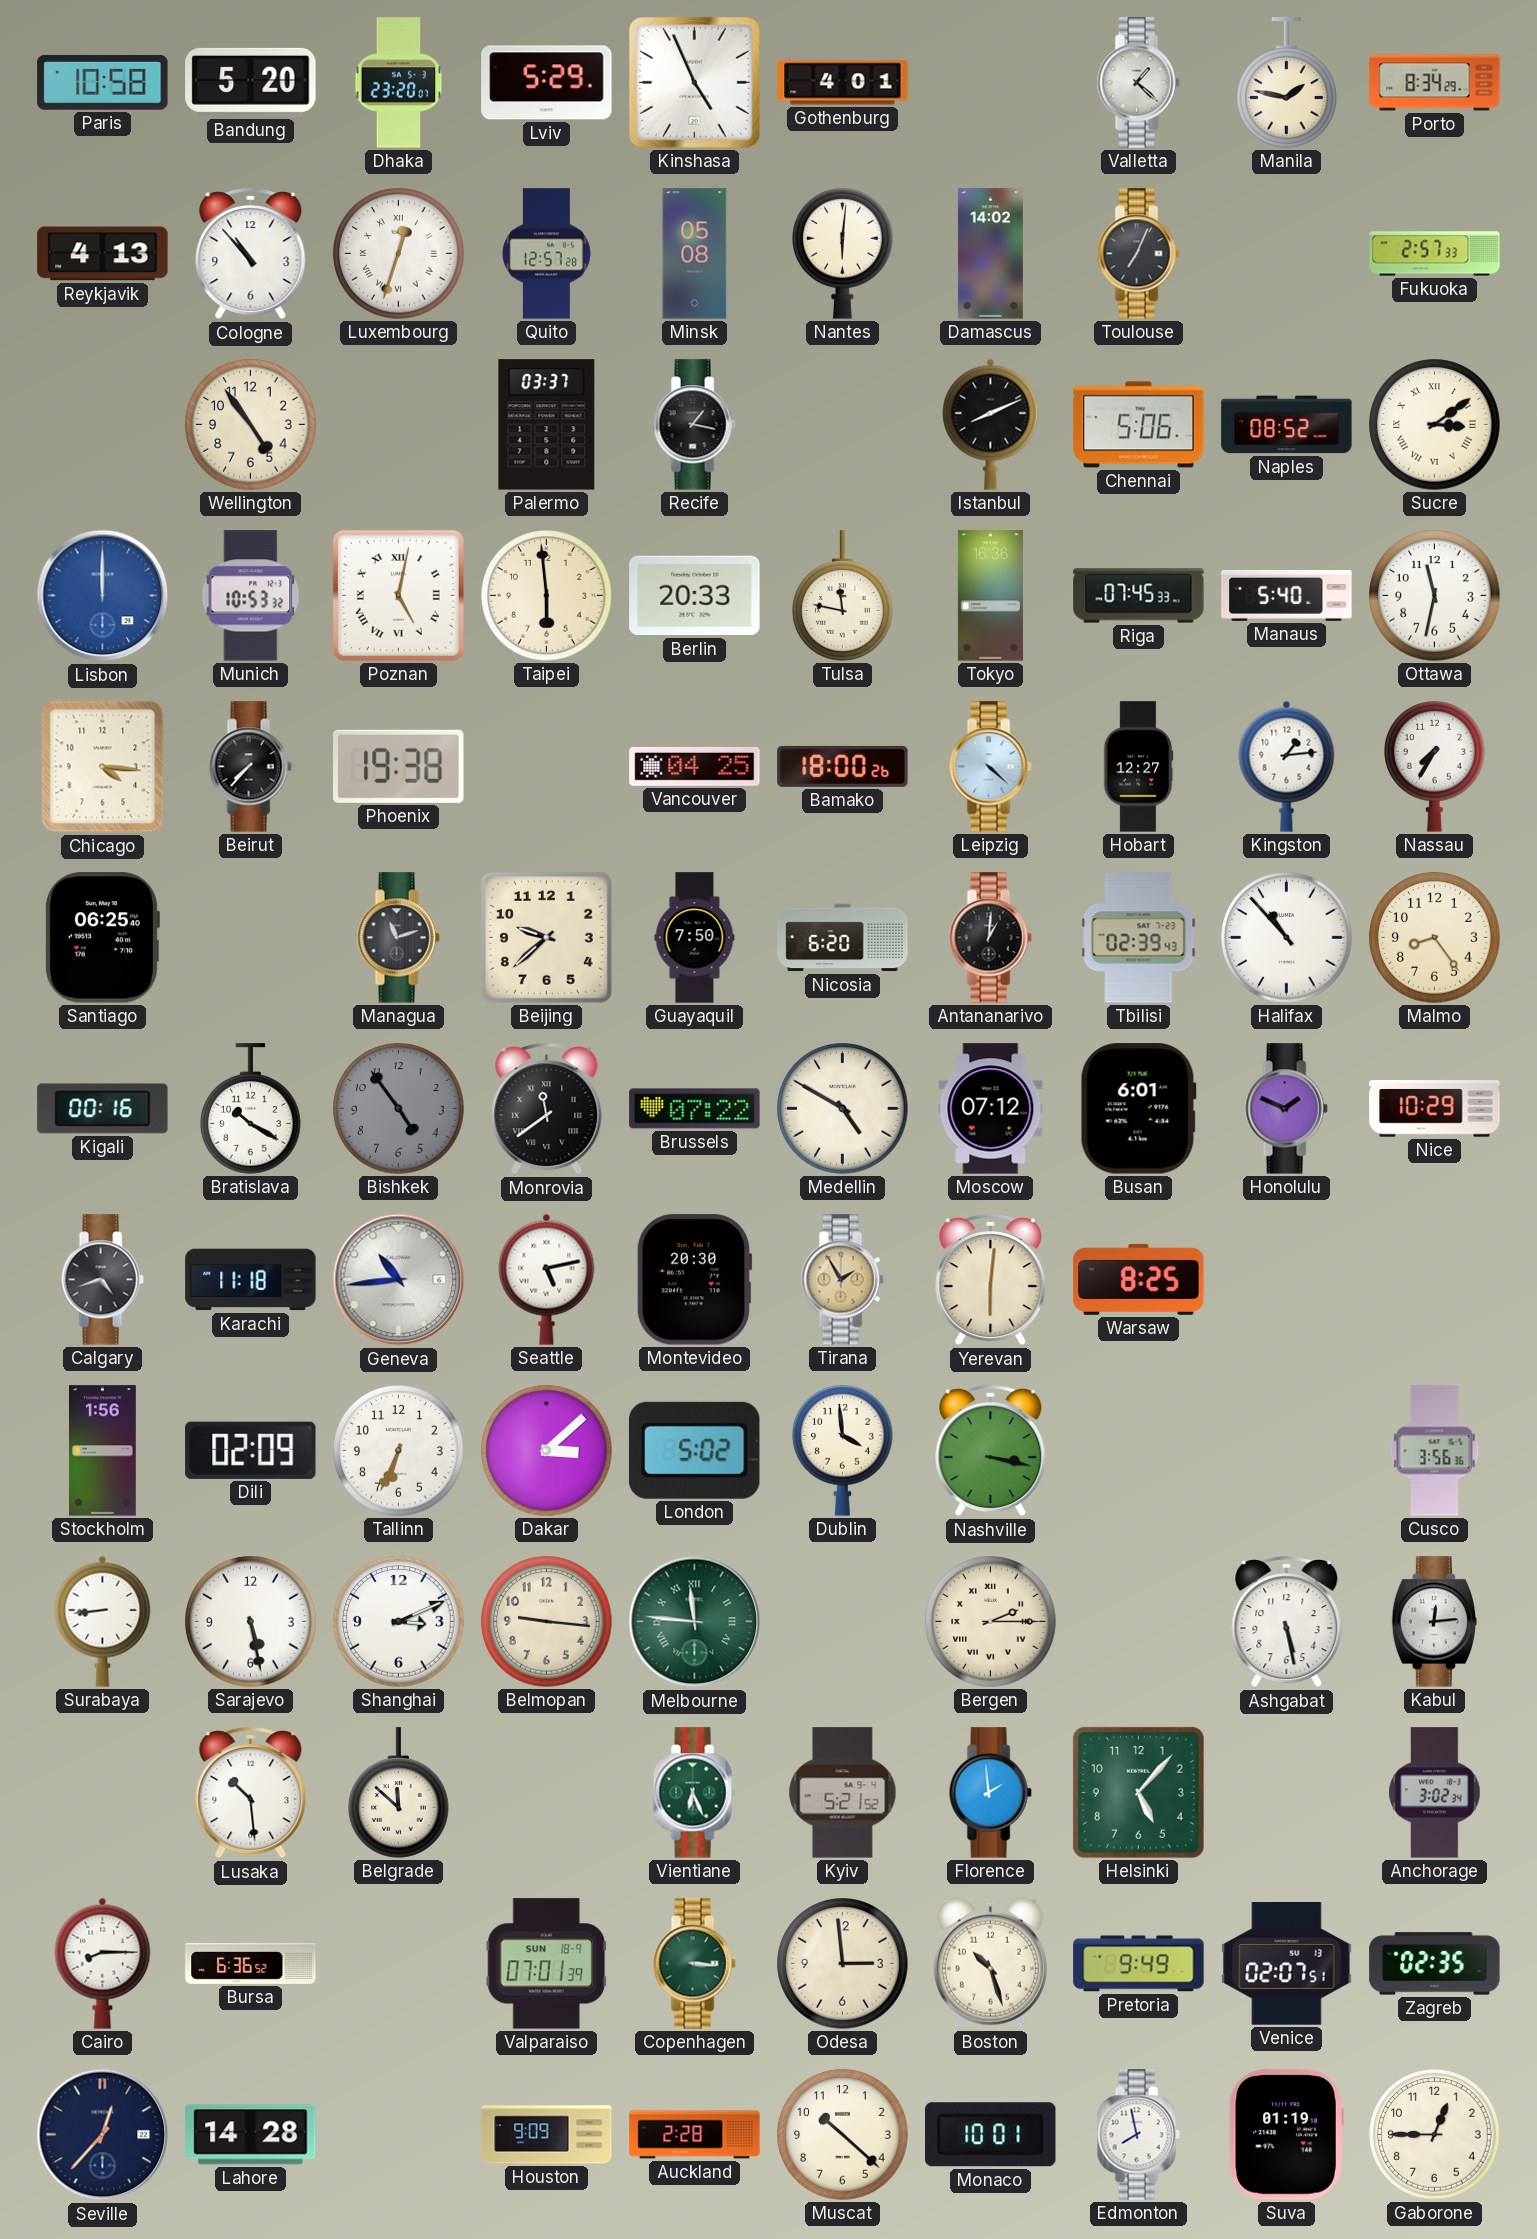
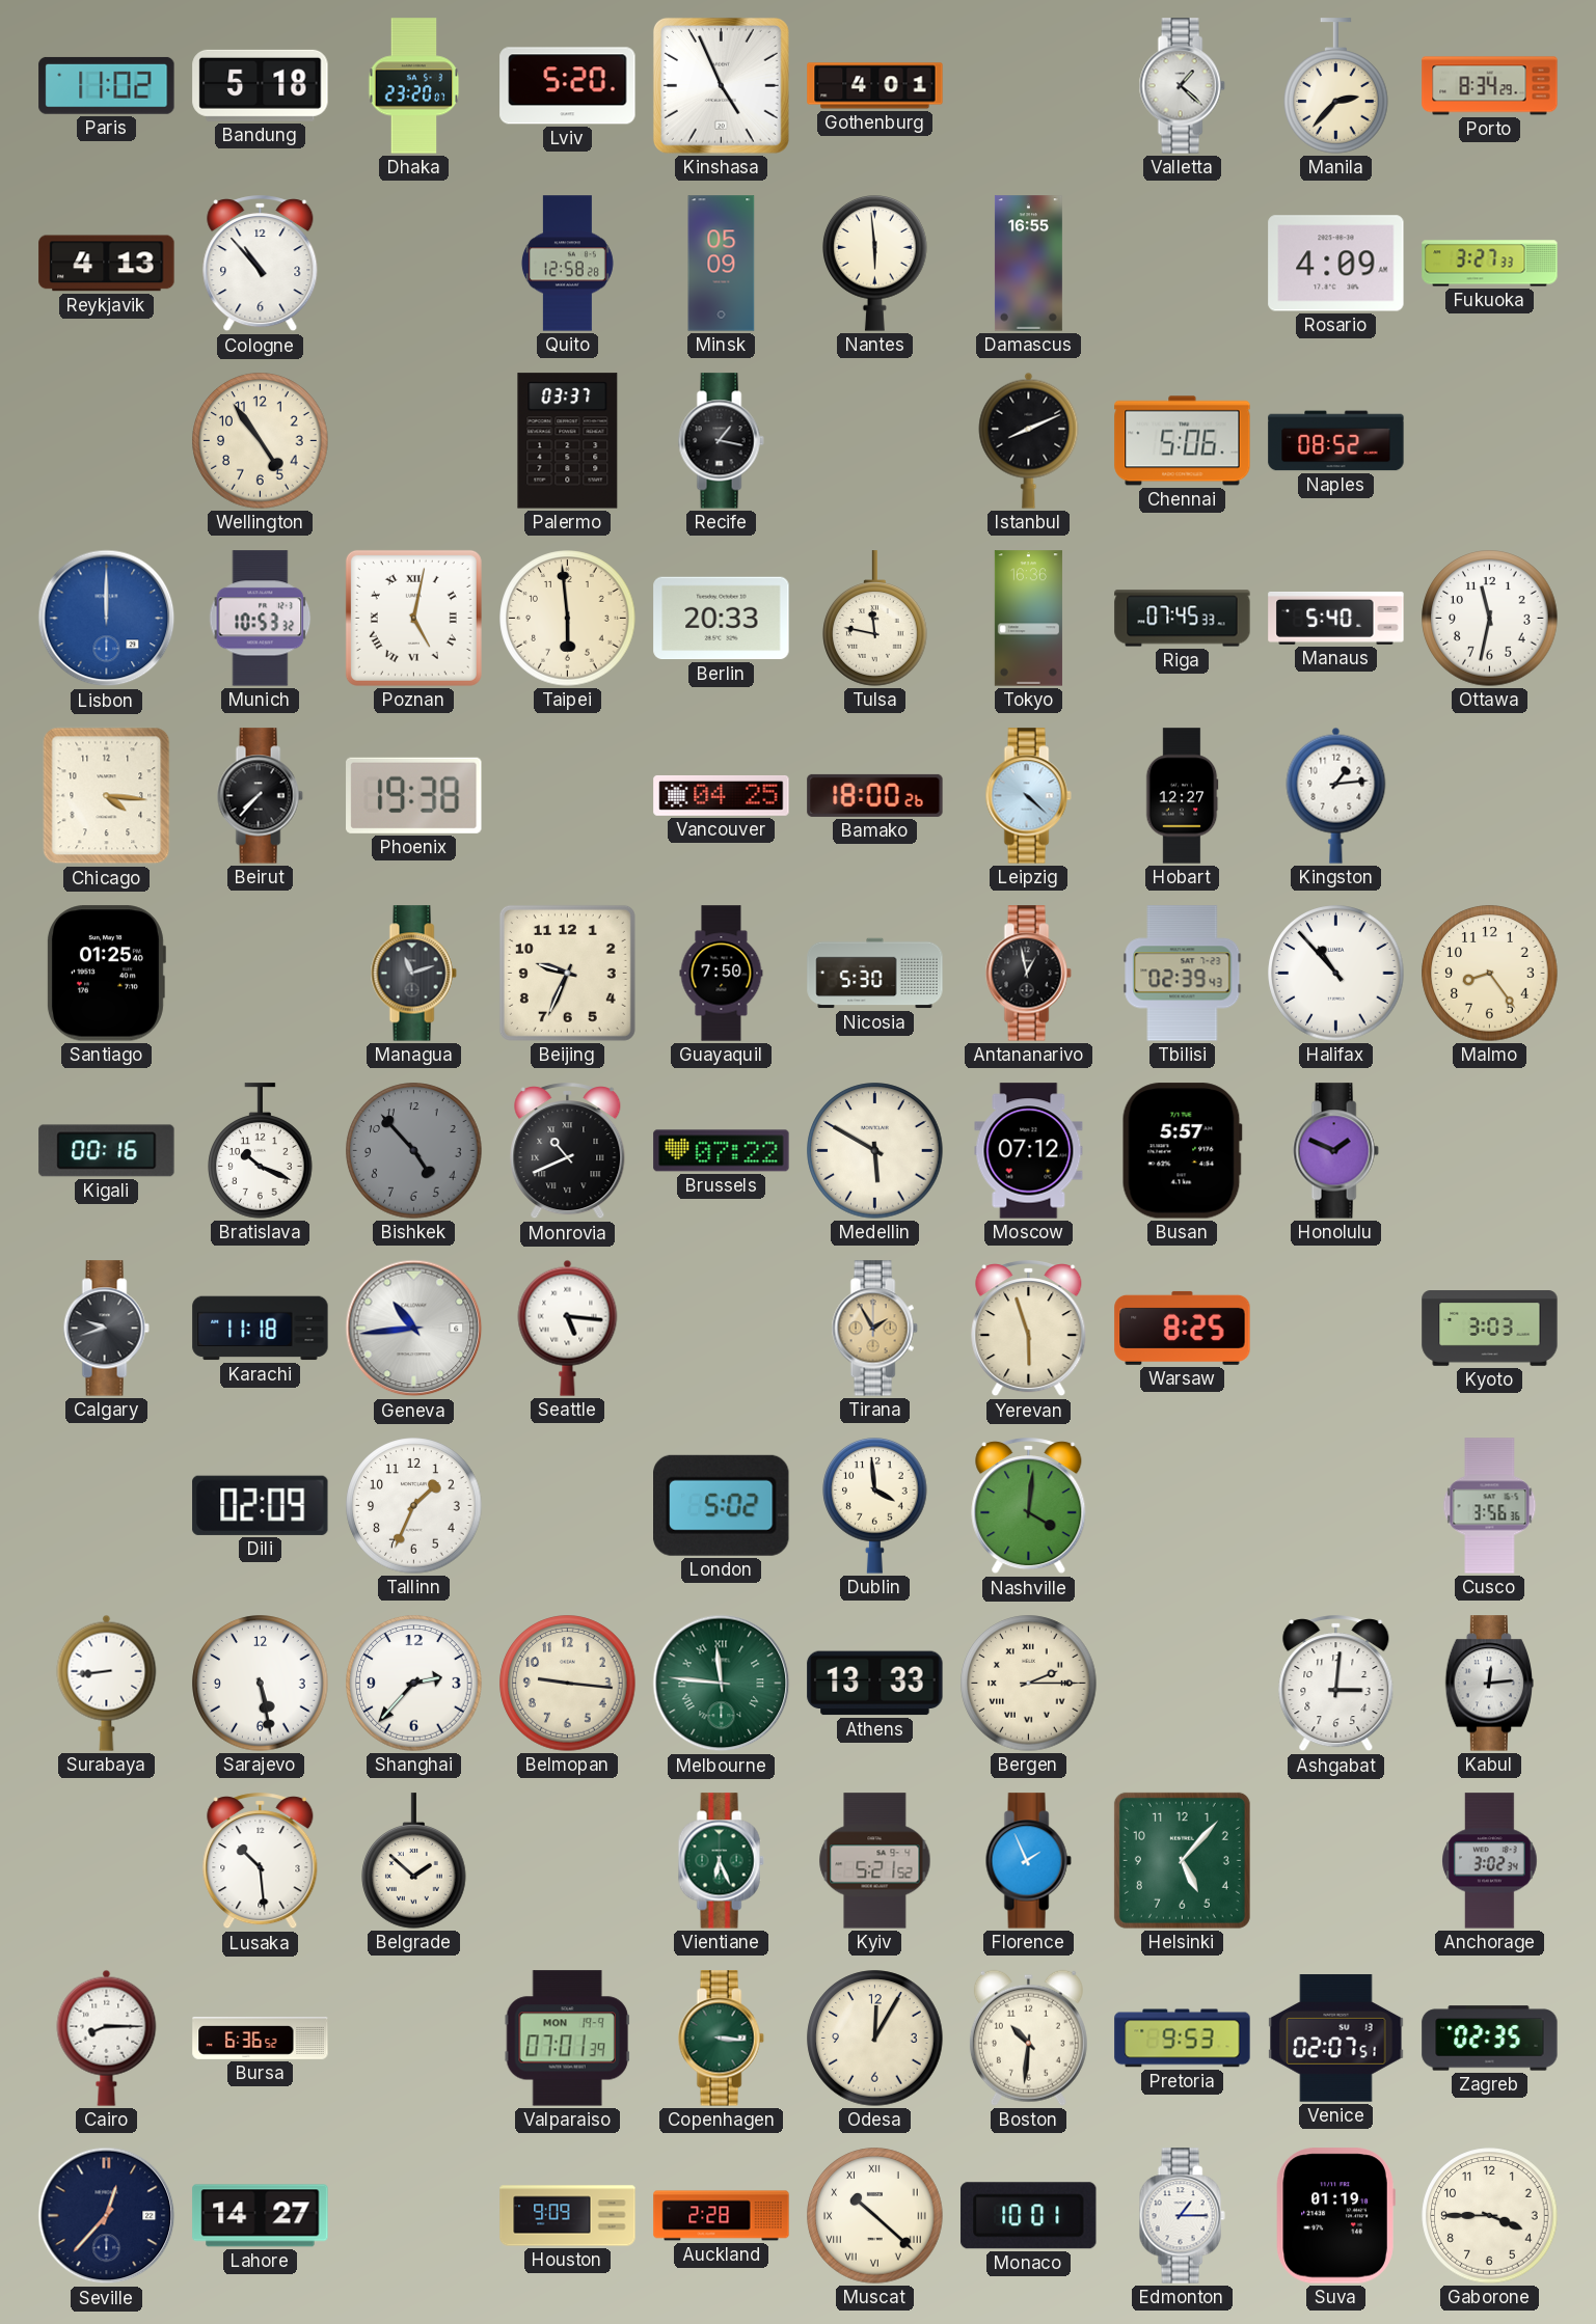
Paris: 10:58 -> 11:02 (107, 85)
Bandung: 5:20 -> 5:18 (261, 85)
Lviv: 5:29 -> 5:20 (568, 86)
Manila: 1:47 -> 2:37 (1336, 86)
Luxembourg: 12:33 -> none (399, 254)
Quito: 12:57 -> 12:58 (567, 264)
Minsk: 05:08 -> 05:09 (722, 264)
Nantes: 6:01 -> 5:59 (875, 264)
Damascus: 14:02 -> 16:55 (1028, 264)
Toulouse: 7:04 -> none (1138, 254)
Rosario: none -> 4:09 (1336, 264)
Fukuoka: 2:57 -> 3:27 (1490, 264)
Sucre: 3:09 -> none (1435, 425)
Nassau: 7:35 -> none (1435, 767)
Santiago: 06:25 -> 01:25 (106, 974)
Beijing: 9:38 -> 9:34 (567, 973)
Nicosia: 6:20 -> 5:30 (875, 974)
Antananarivo: 1:01 -> 12:58 (1028, 974)
Bratislava: 10:20 -> 10:19 (261, 1151)
Bishkek: 4:54 -> 4:53 (414, 1151)
Monrovia: 11:39 -> 10:41 (568, 1151)
Medellin: 4:50 -> 5:50 (875, 1151)
Busan: 6:01 -> 5:57 (1182, 1151)
Nice: 10:29 -> none (1435, 1109)
Calgary: 4:42 -> 9:42 (106, 1329)
Seattle: 5:13 -> 5:16 (568, 1328)
Montevideo: 20:30 -> none (694, 1280)
Yerevan: 6:01 -> 5:57 (1029, 1329)
Kyoto: none -> 3:03 (1490, 1329)
Stockholm: 1:56 -> none (103, 1451)
Tallinn: 6:34 -> 1:34 (414, 1506)
Dakar: 3:08 -> none (547, 1451)
Nashville: 3:17 -> 4:01 (1029, 1506)
Shanghai: 3:11 -> 2:37 (414, 1684)
Athens: none -> 13:33 (875, 1684)
Ashgabat: 5:28 -> 3:01 (1336, 1684)
Belgrade: 11:52 -> 1:52 (414, 1861)
Florence: 1:59 -> 1:56 (1028, 1861)
Valparaiso date: SUN 18-9 -> MON 19-9 (567, 2039)
Odesa: 2:59 -> 12:05 (875, 2039)
Boston: 10:27 -> 10:31 (1028, 2038)
Pretoria: 9:49 -> 9:53 (1183, 2039)
Lahore: 14:28 -> 14:27 (261, 2216)
Muscat numerals: Arabic -> Roman (875, 2216)
Edmonton: 7:58 -> 1:15 (1182, 2216)
Gaborone: 12:45 -> 3:45 (1490, 2216)
